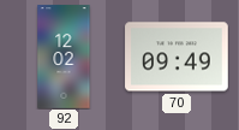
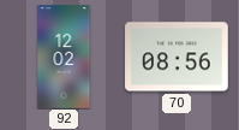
70: 09:49 -> 08:56 (177, 57)
